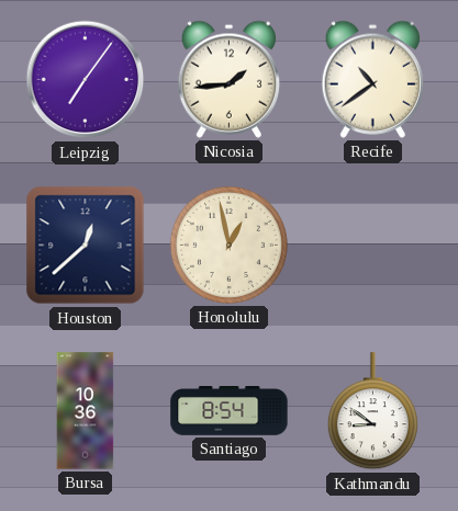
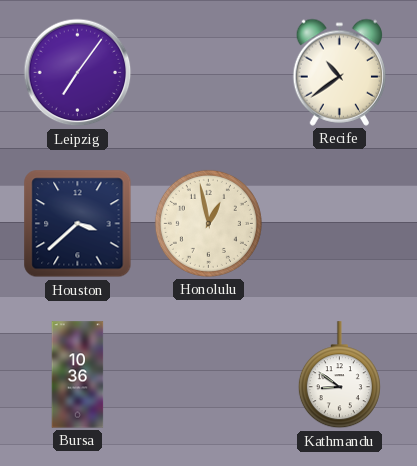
Nicosia: 1:44 -> none (228, 79)
Houston: 12:38 -> 3:38 (78, 224)
Santiago: 8:54 -> none (230, 411)
